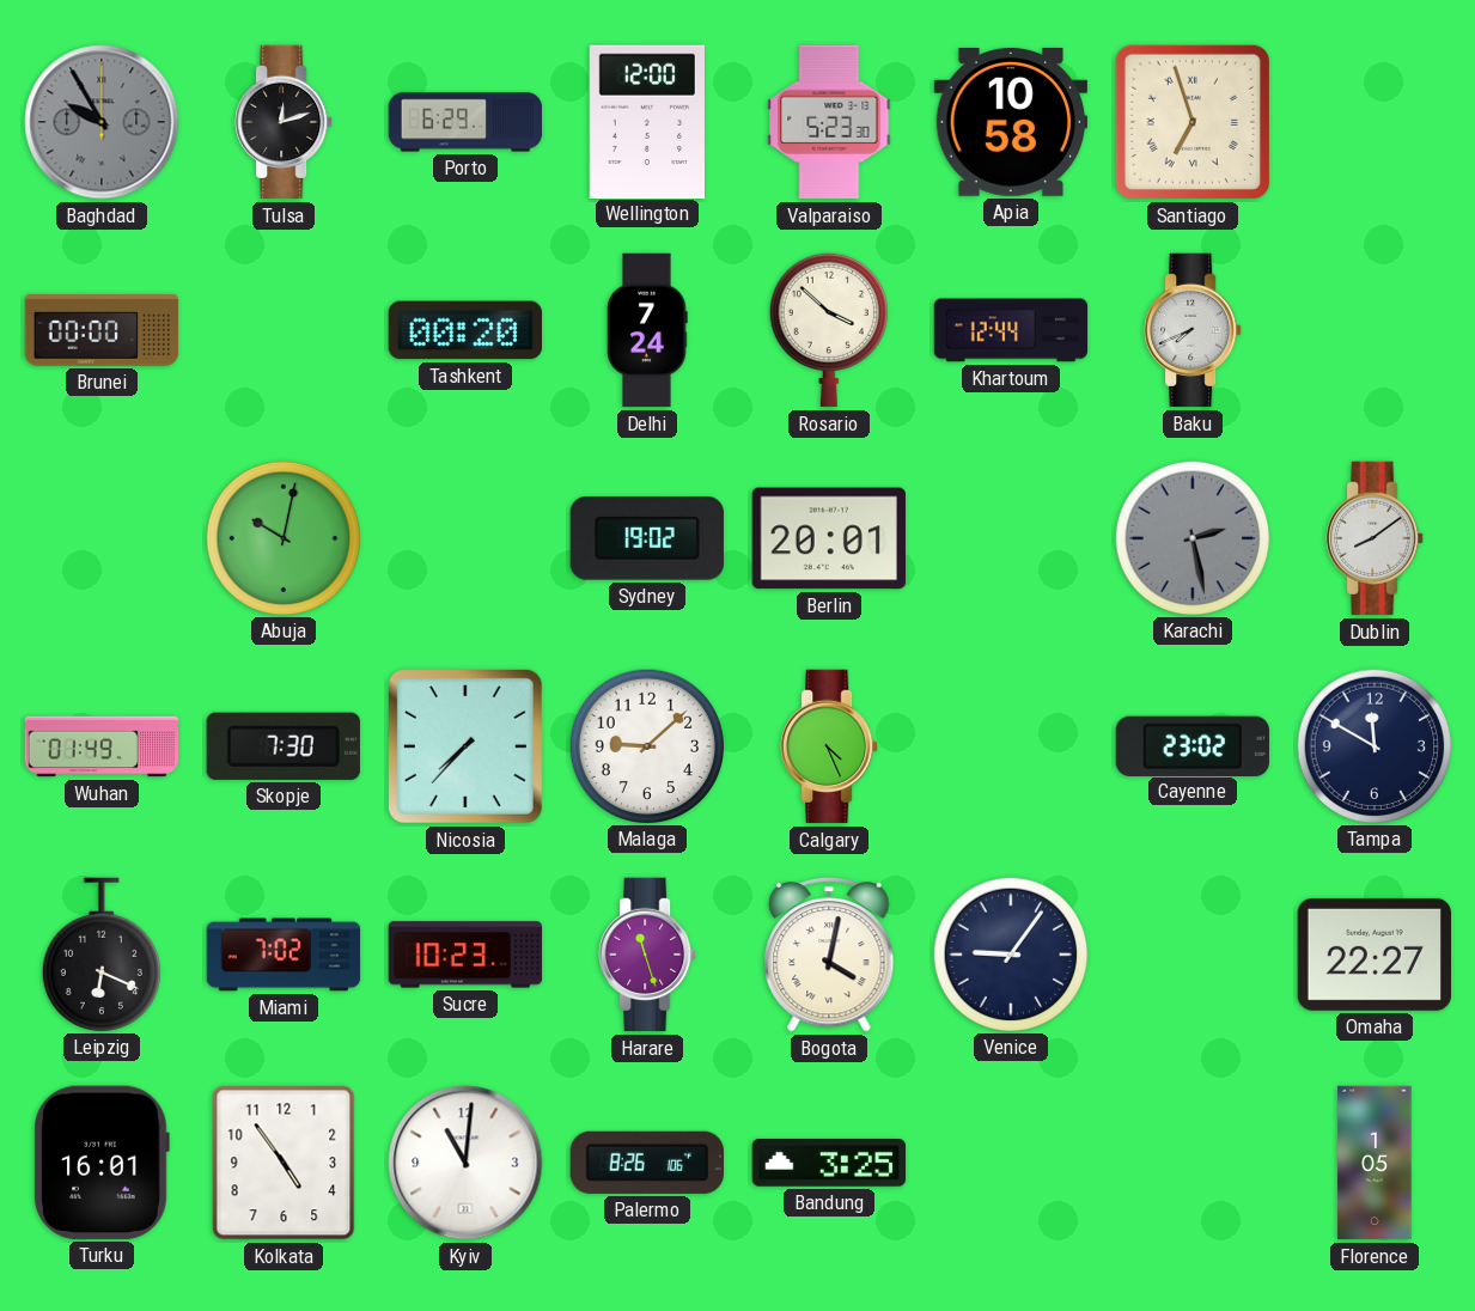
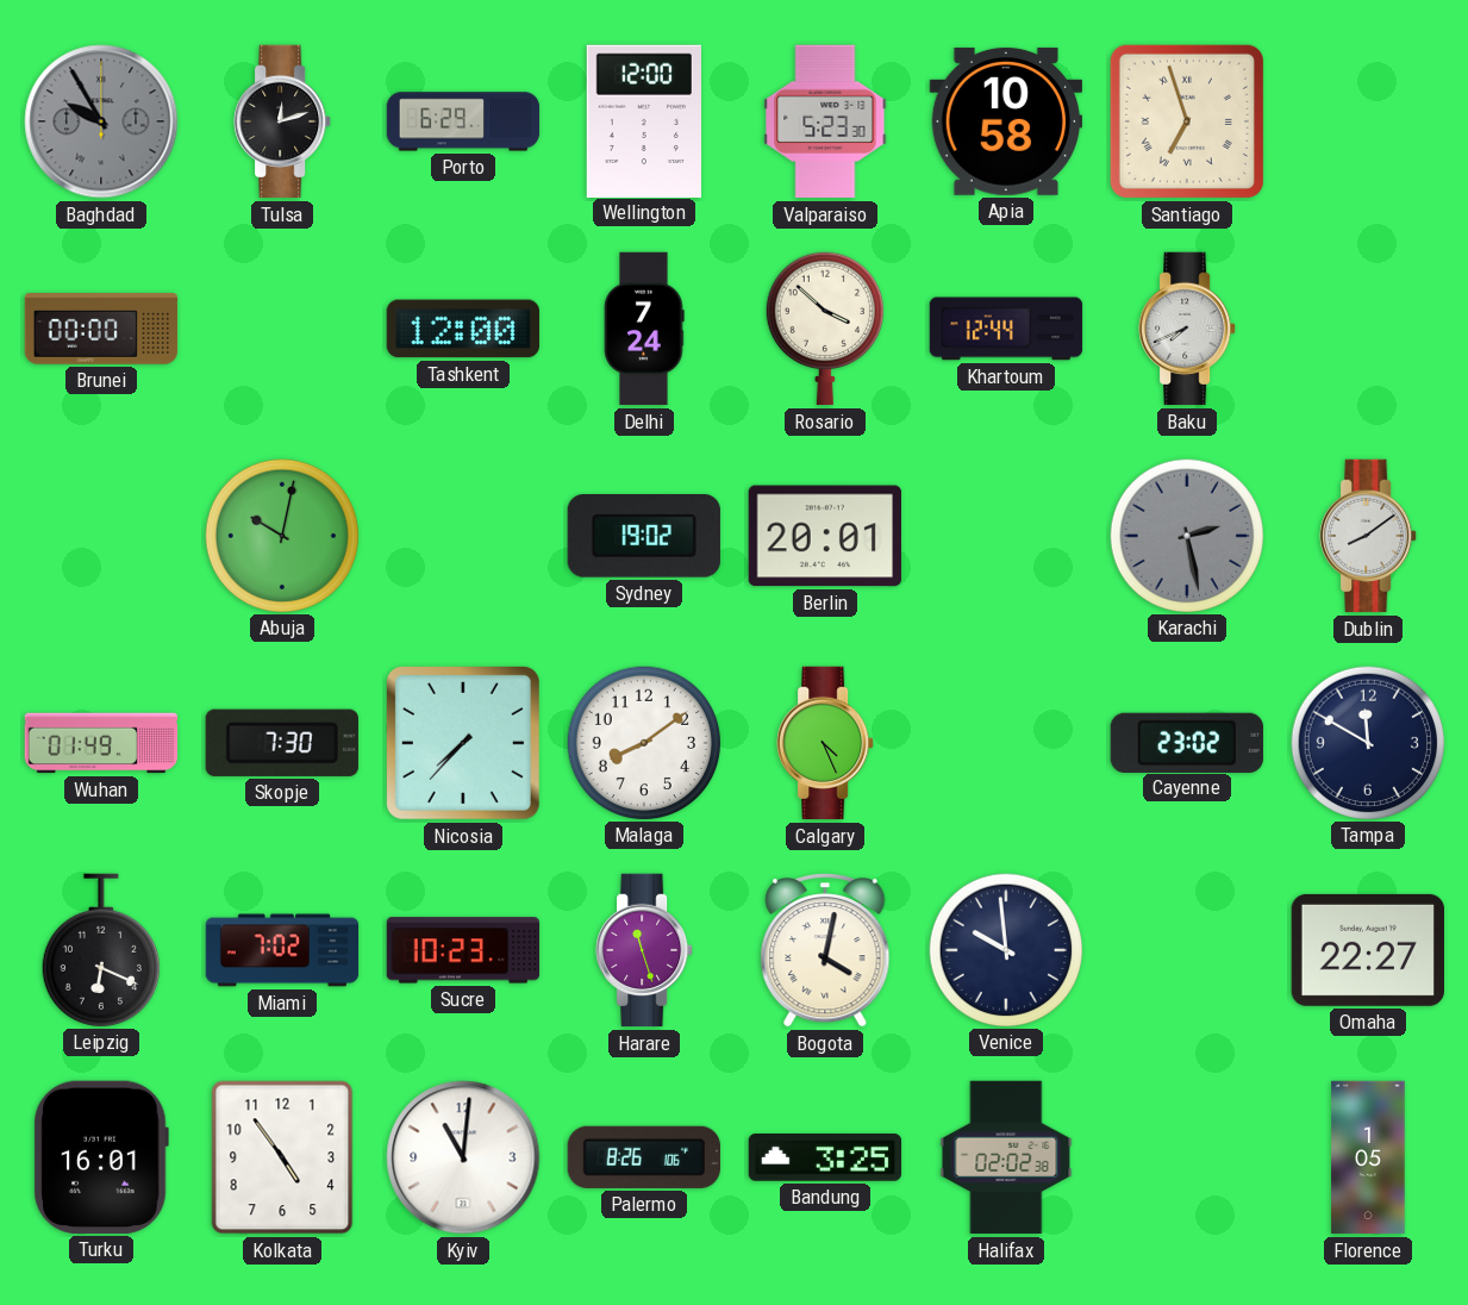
Tashkent: 00:20 -> 12:00 (462, 329)
Malaga: 9:08 -> 8:09 (643, 742)
Venice: 9:06 -> 9:59 (1005, 949)
Halifax: none -> 02:02 (1006, 1157)
